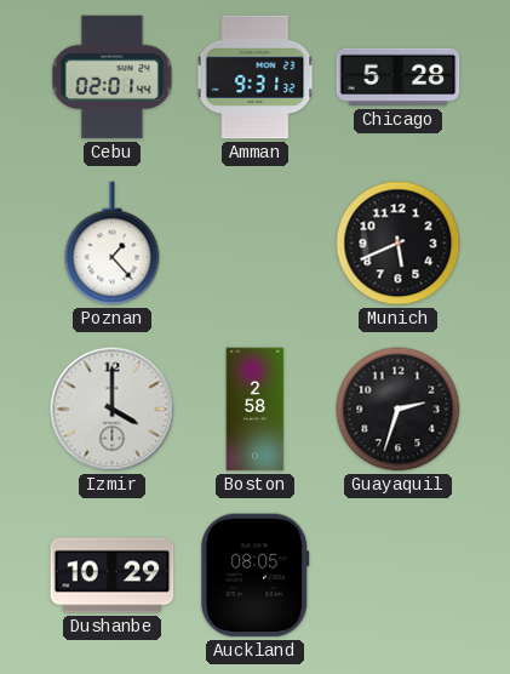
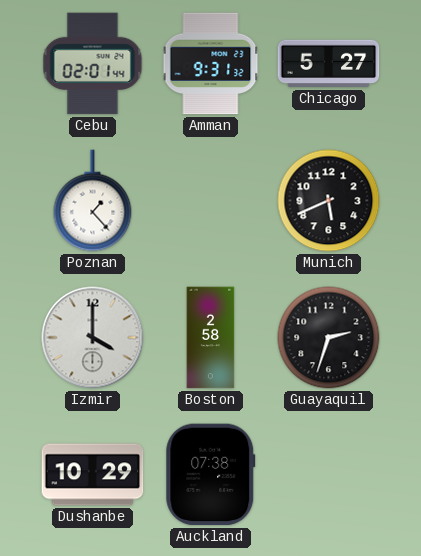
Chicago: 5:28 -> 5:27 (329, 64)
Auckland: 08:05 -> 07:38 (211, 475)
